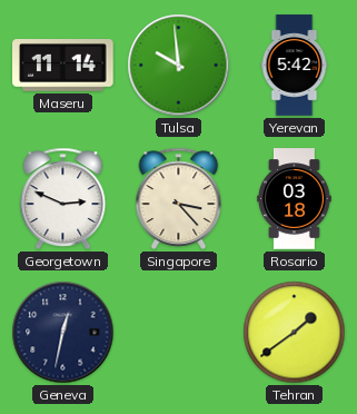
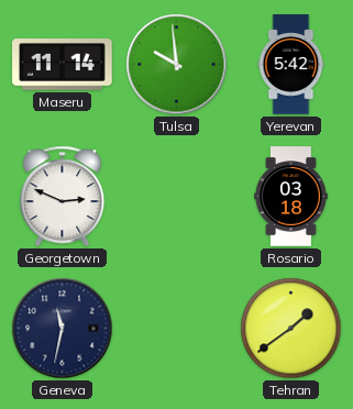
Singapore: 3:23 -> none (179, 198)
Geneva: 12:32 -> 11:32 (63, 329)
